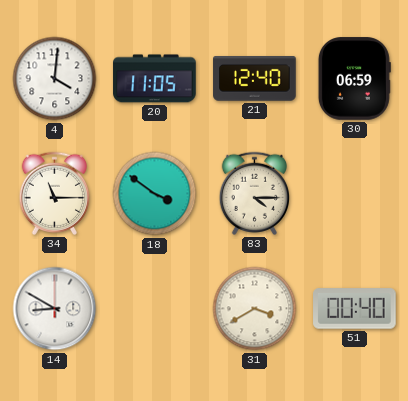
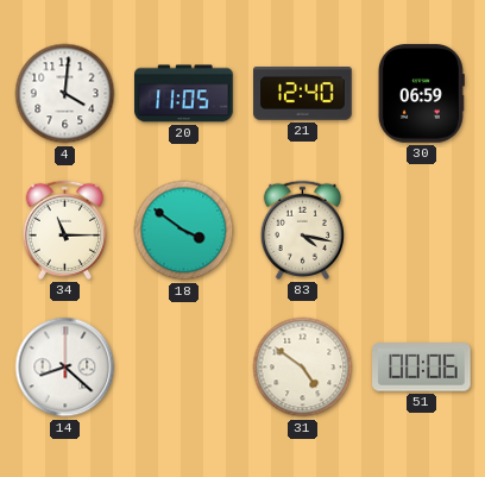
83: 4:15 -> 4:17 (302, 230)
14: 8:50 -> 8:22 (65, 368)
31: 3:40 -> 4:51 (303, 368)
51: 00:40 -> 00:06 (422, 368)
